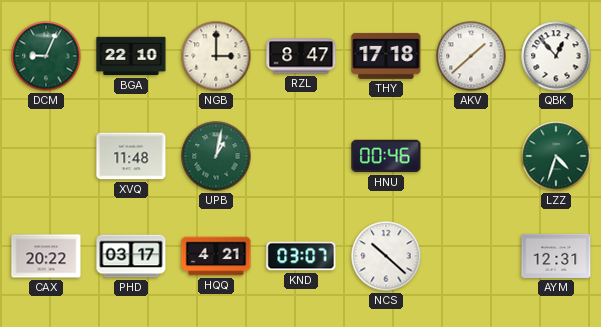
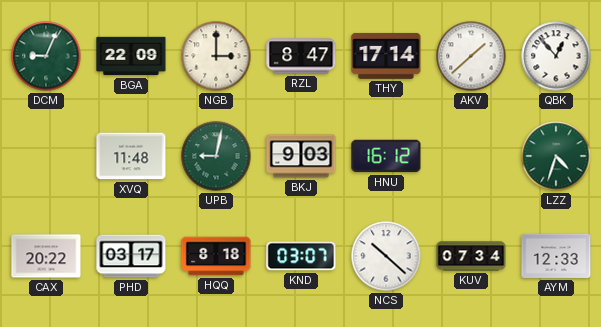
BGA: 22:10 -> 22:09 (131, 56)
THY: 17:18 -> 17:14 (386, 56)
UPB: 1:02 -> 9:02 (216, 156)
BKJ: none -> 9:03 (301, 156)
HNU: 00:46 -> 16:12 (386, 156)
HQQ: 4:21 -> 8:18 (216, 256)
KUV: none -> 07:34 (471, 256)
AYM: 12:31 -> 12:33 (556, 256)
